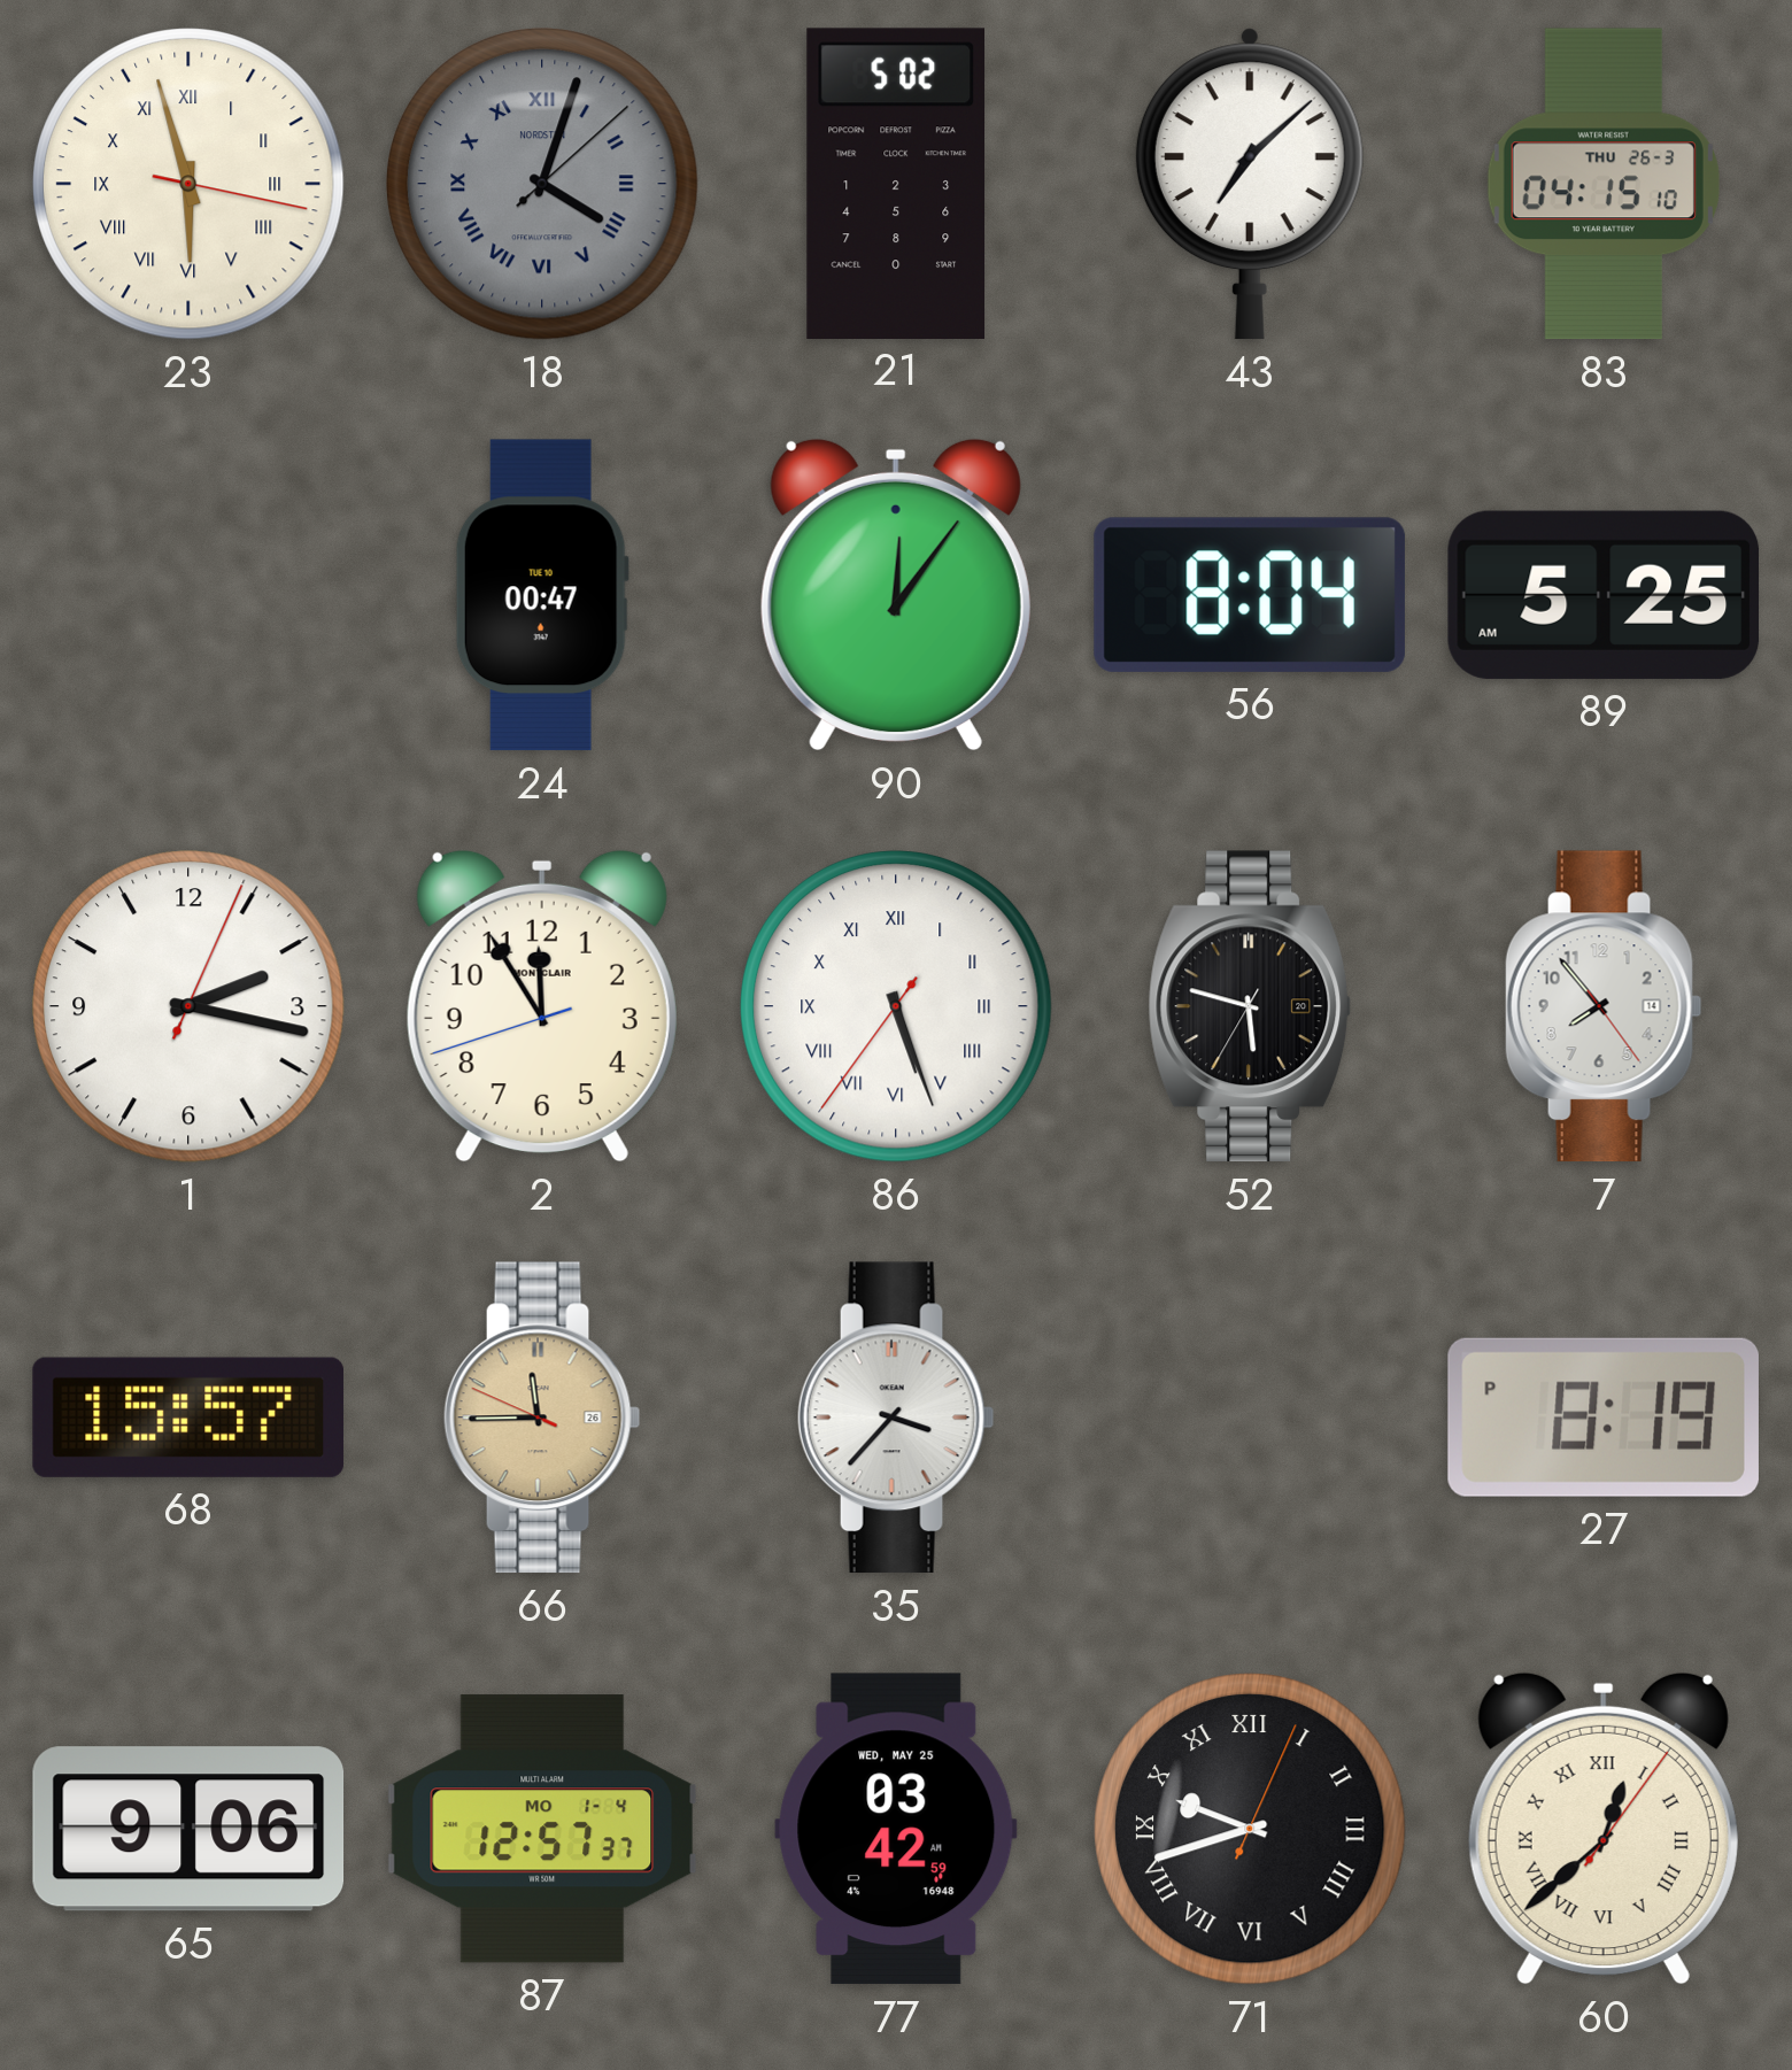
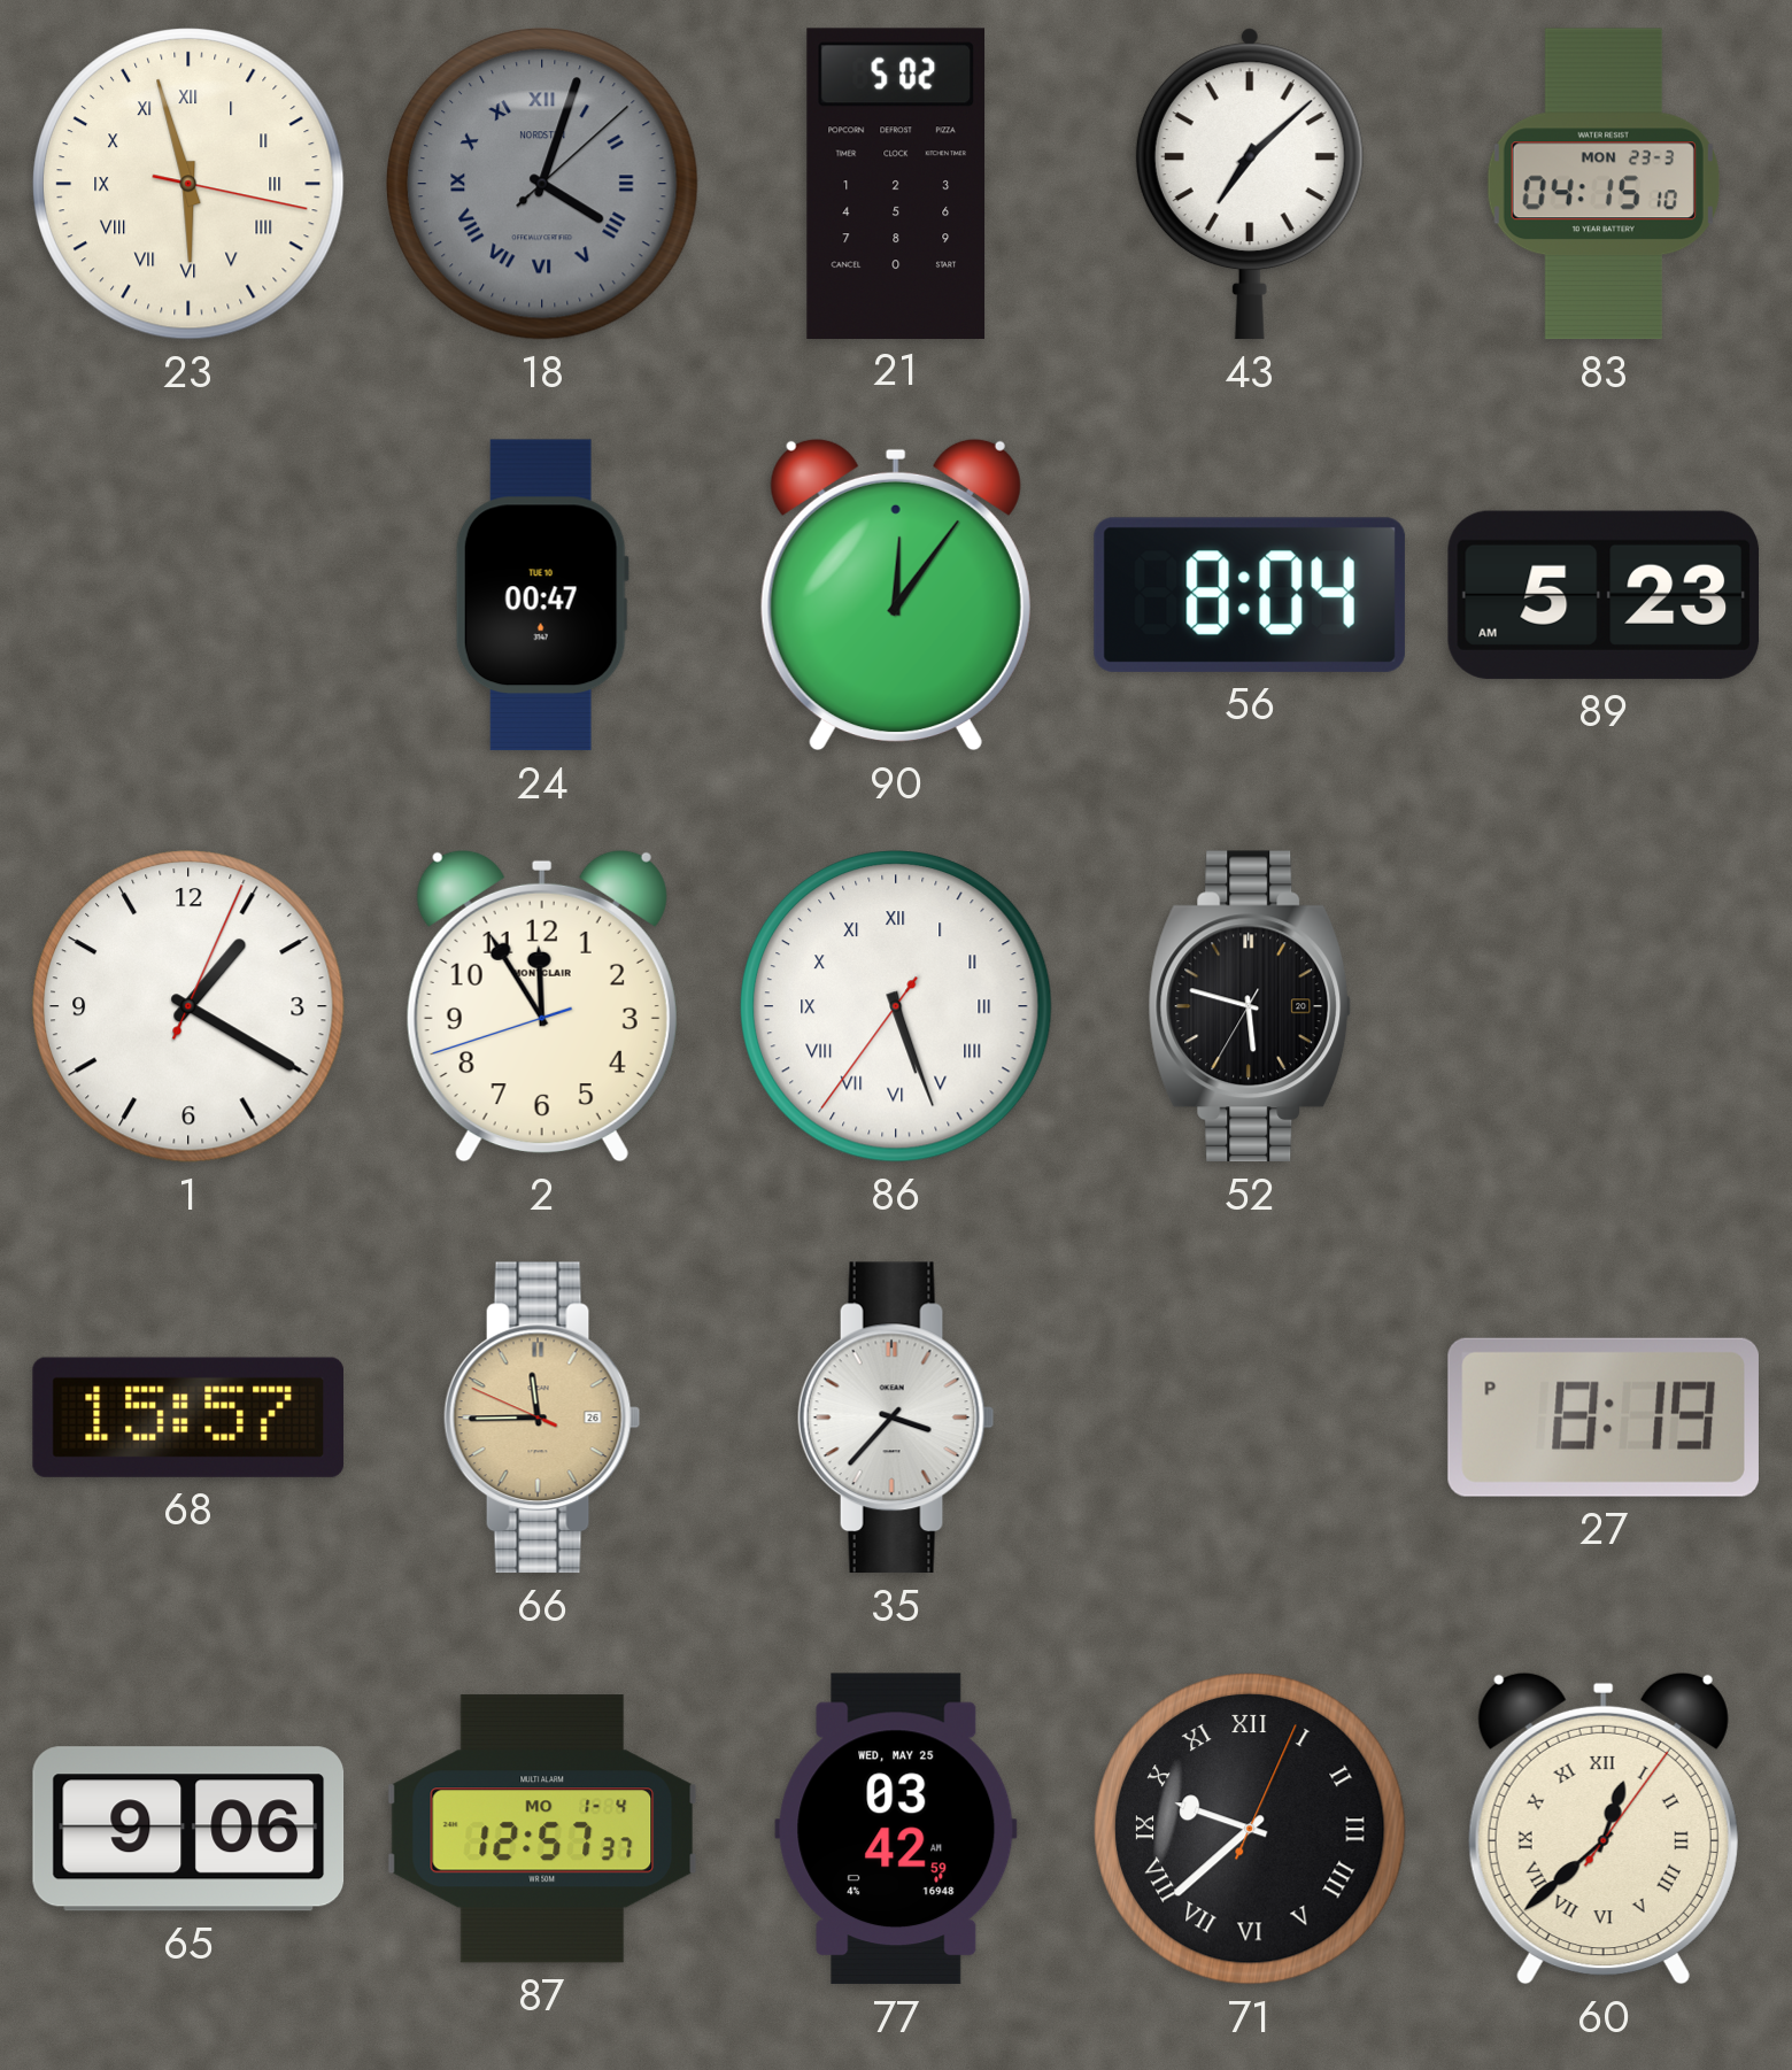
83 date: THU 26-3 -> MON 23-3 (1604, 184)
89: 5:25 -> 5:23 (1604, 595)
1: 2:17 -> 1:20 (190, 1007)
7: 7:53 -> none (1604, 1006)
71: 9:42 -> 9:38 (1251, 1830)
